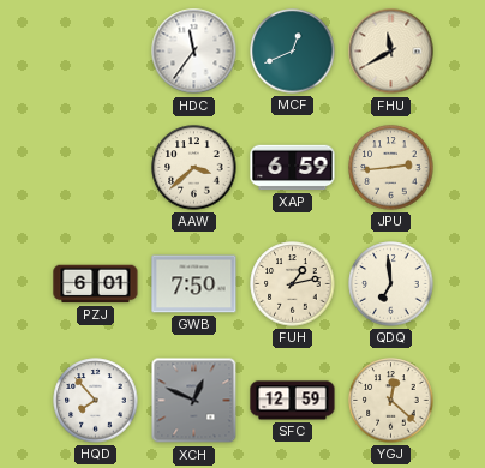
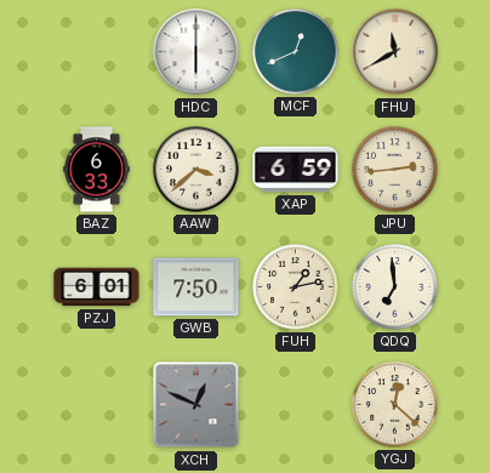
HDC: 11:36 -> 6:00 (196, 52)
BAZ: none -> 6:33 (97, 170)
HQD: 7:53 -> none (96, 401)
SFC: 12:59 -> none (293, 401)
